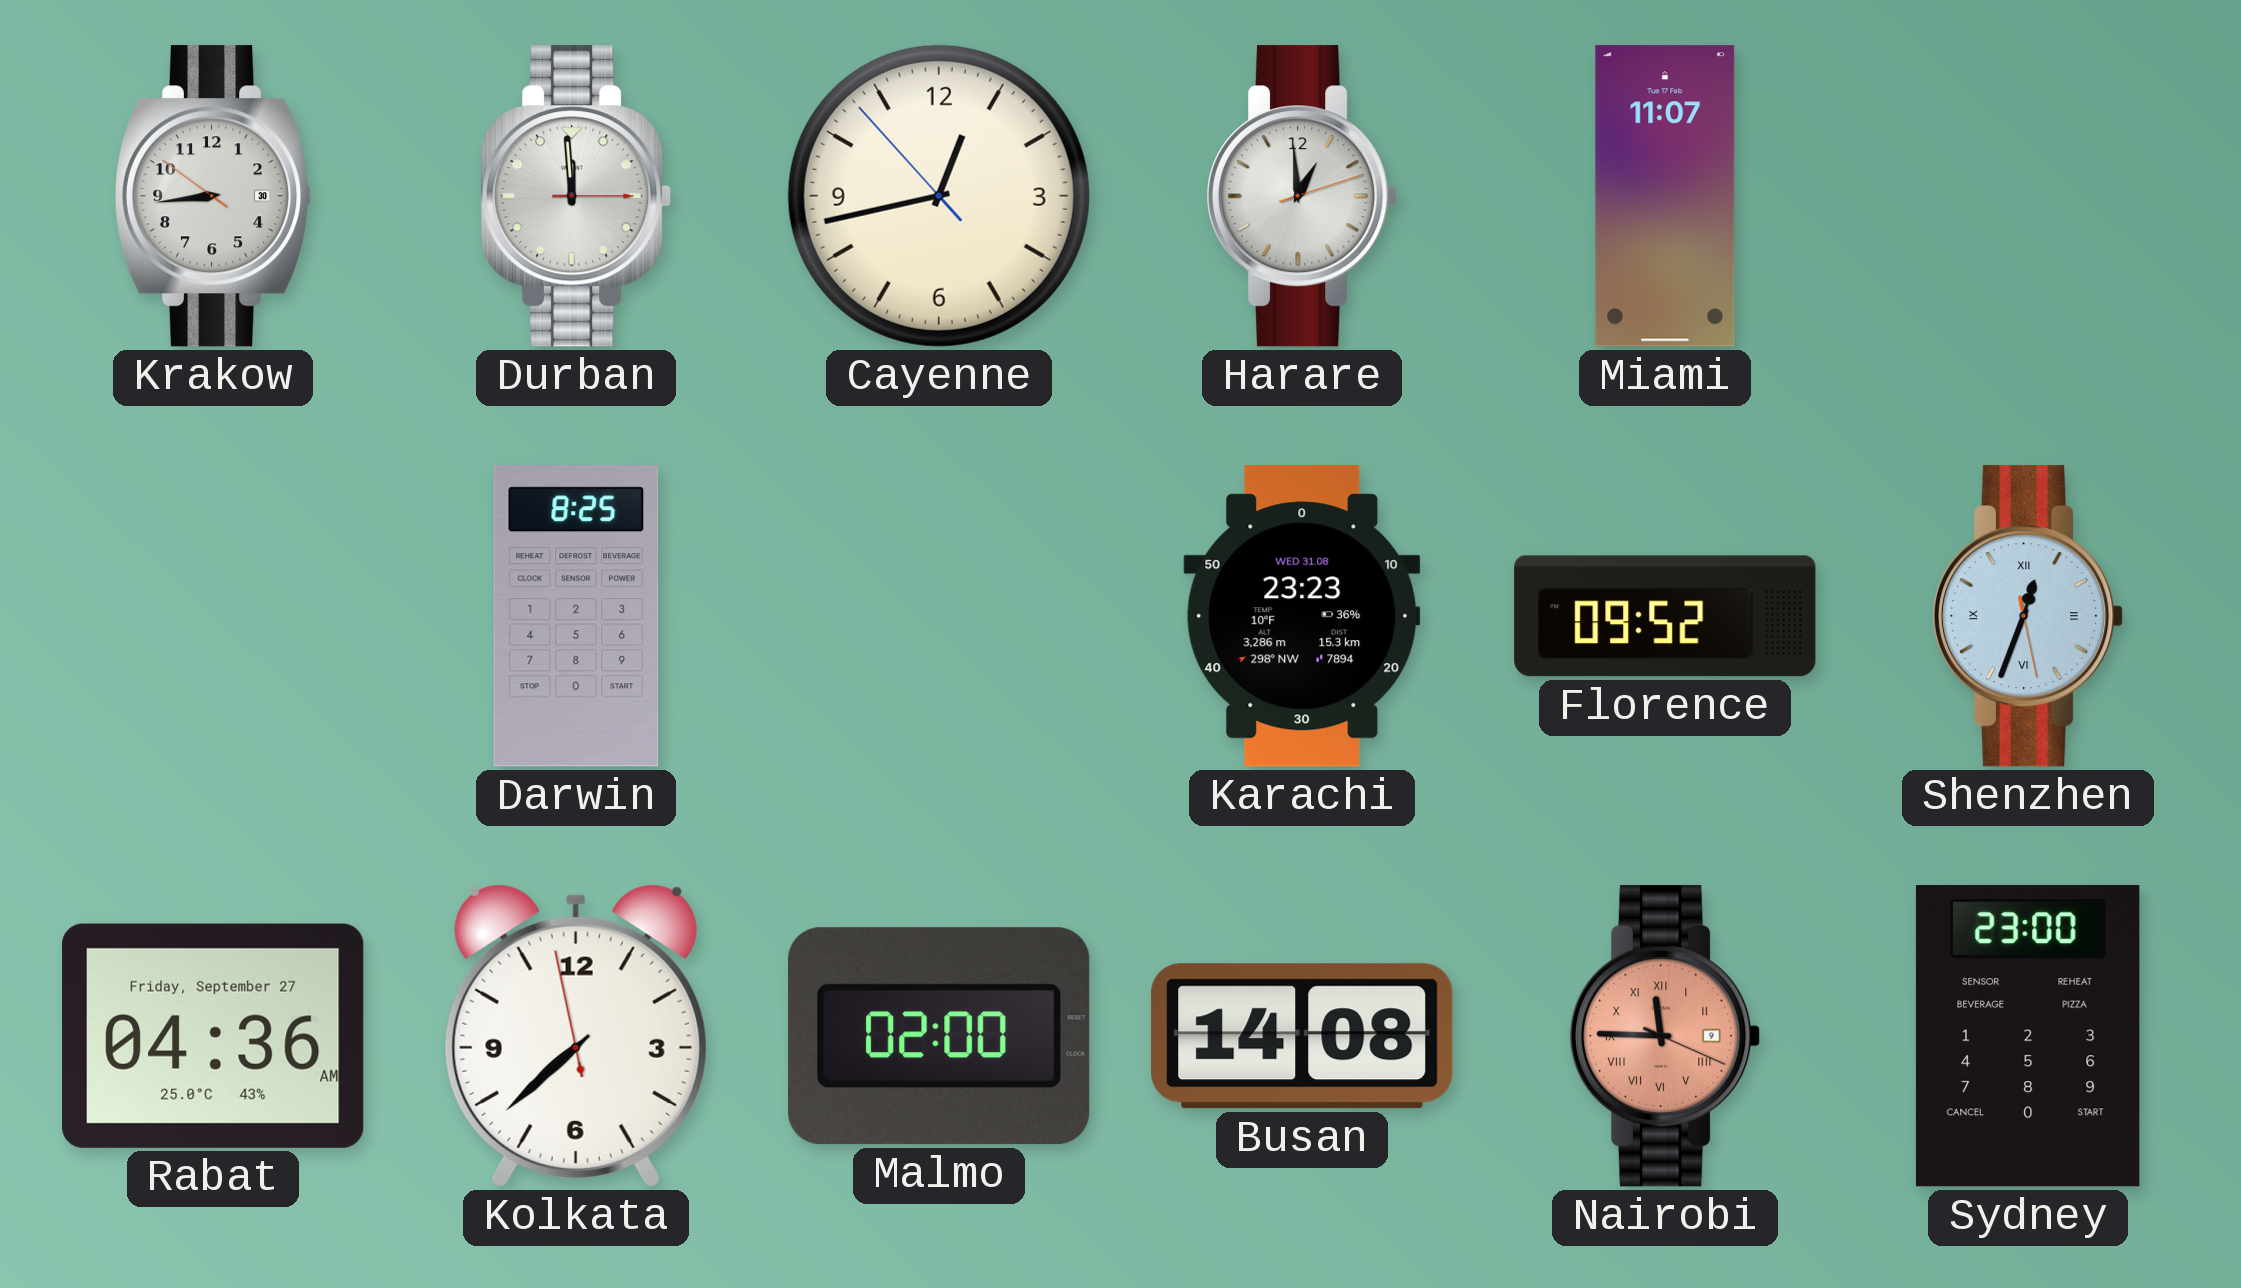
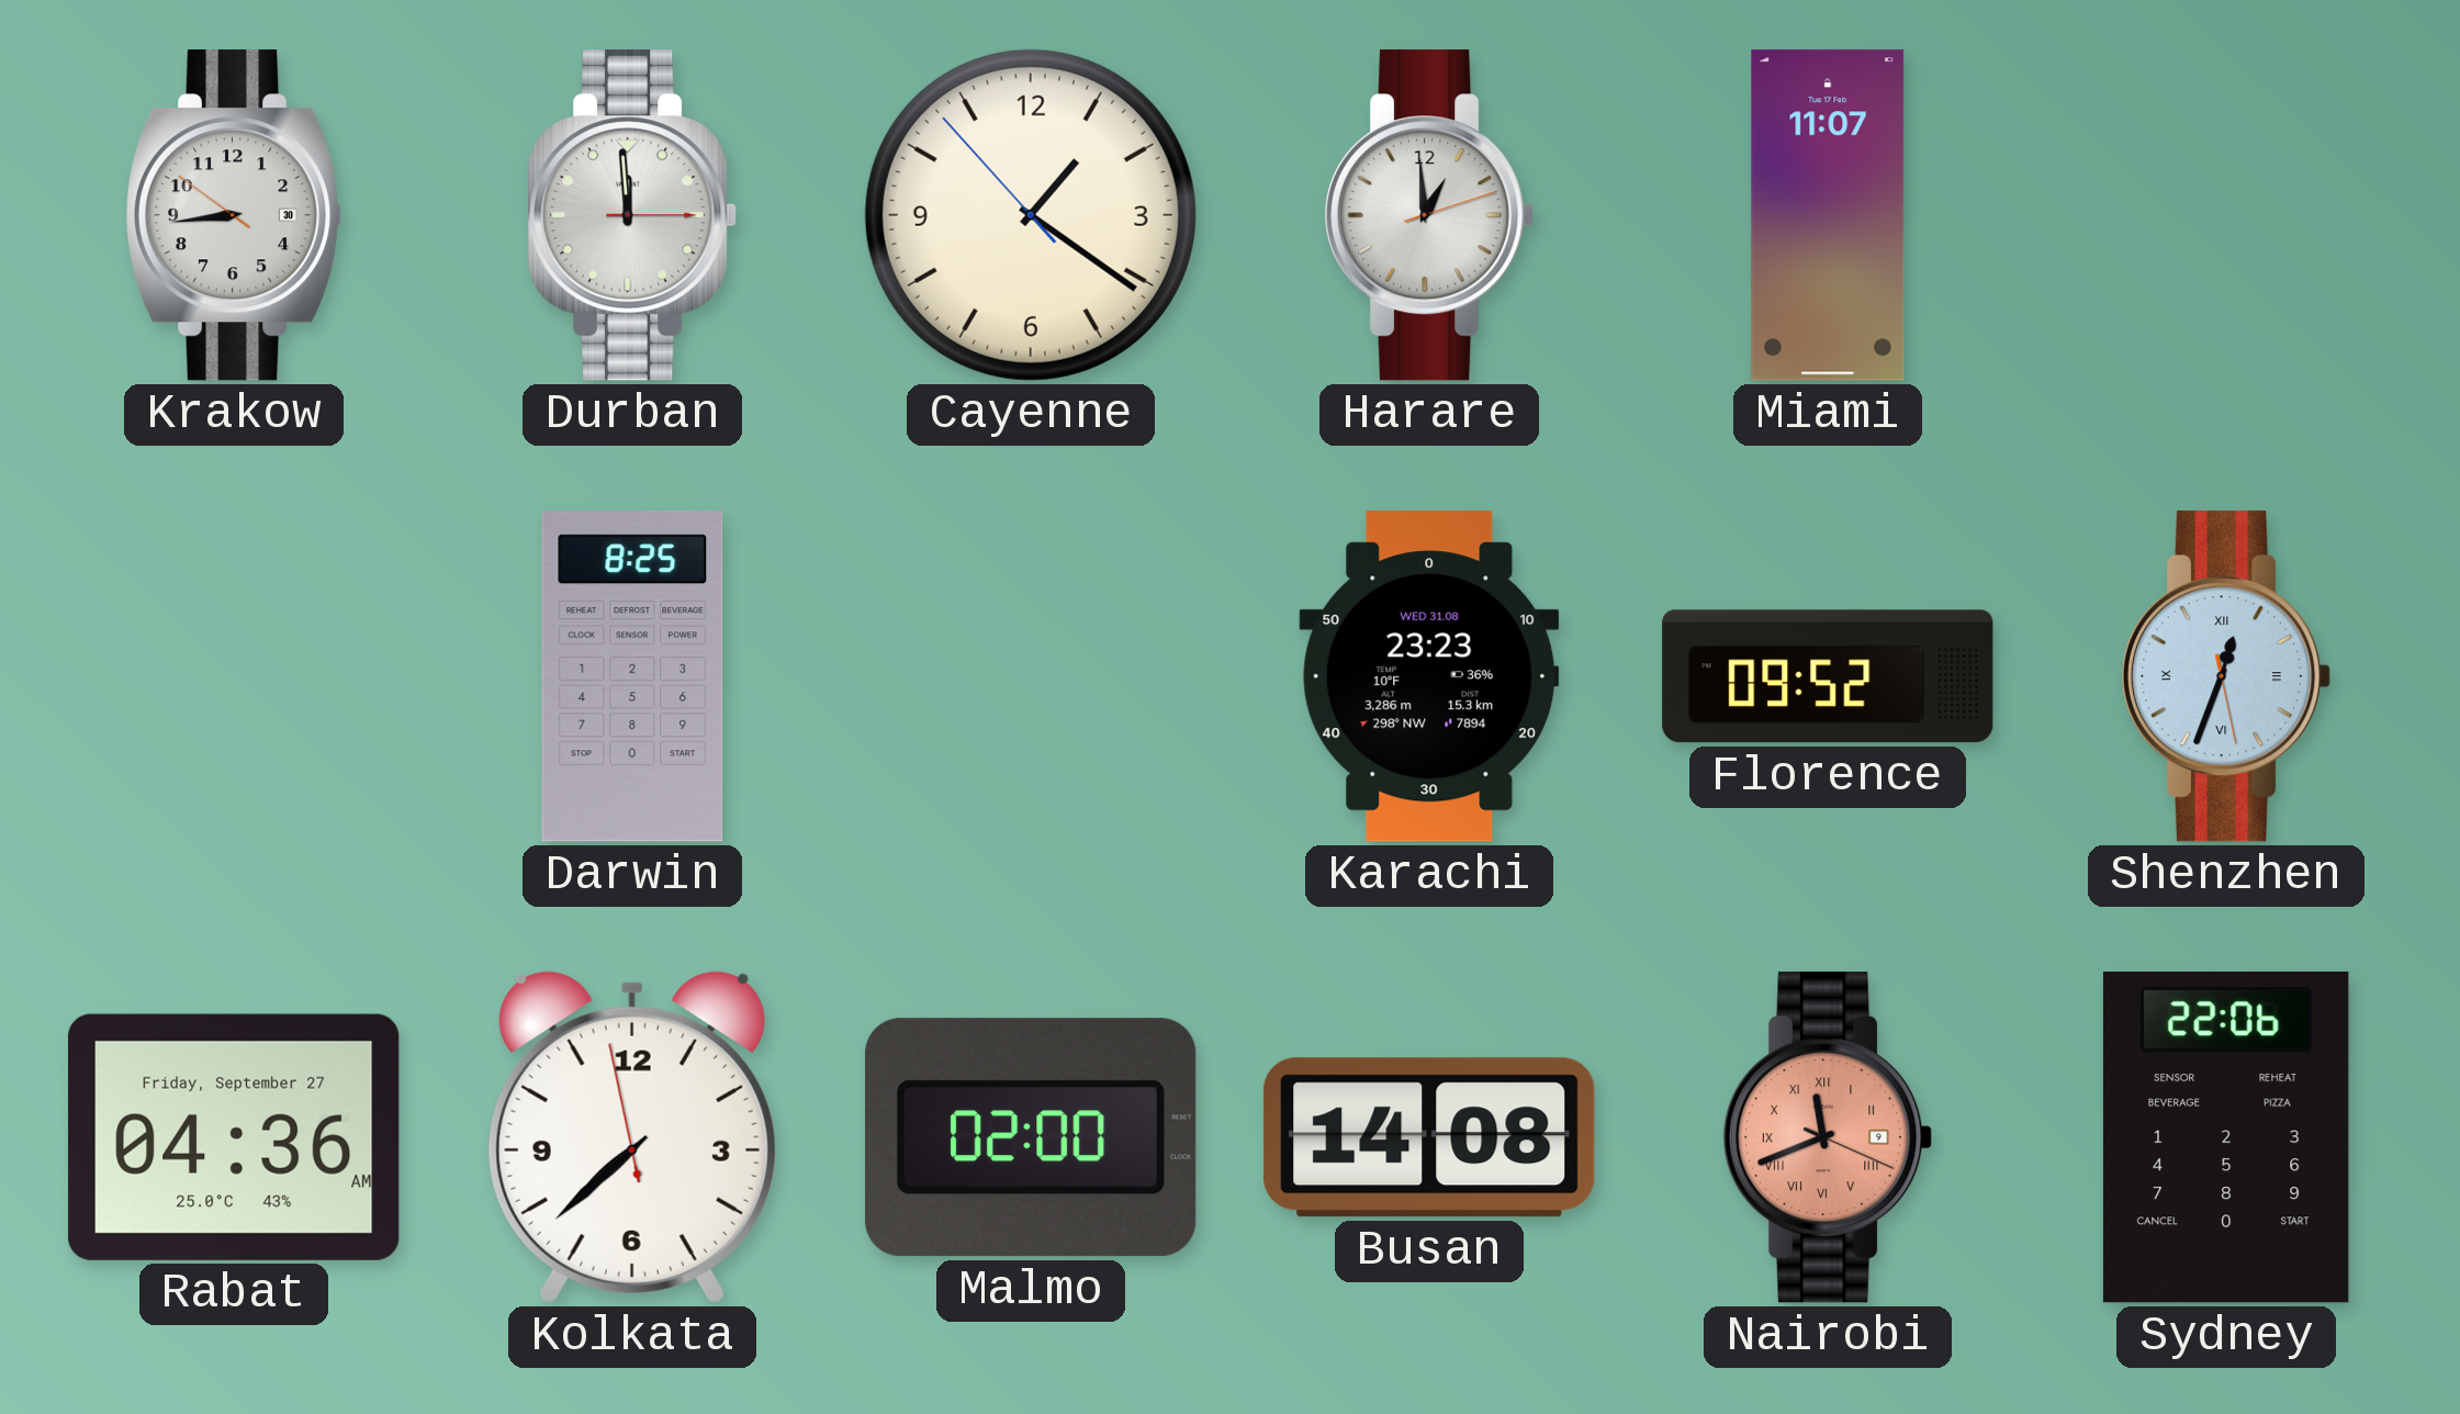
Cayenne: 12:42 -> 1:20 (1031, 215)
Nairobi: 11:45 -> 11:41 (1829, 1137)
Sydney: 23:00 -> 22:06 (2226, 1137)
